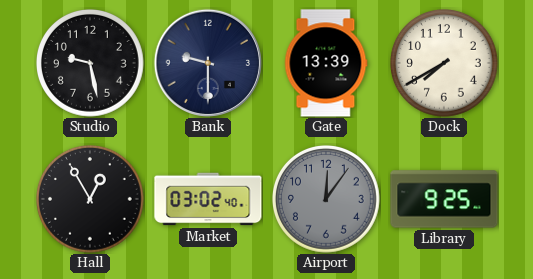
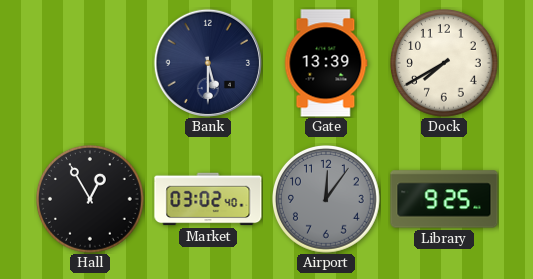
Studio: 9:28 -> none (91, 64)
Bank: 9:30 -> 5:30 (208, 63)
